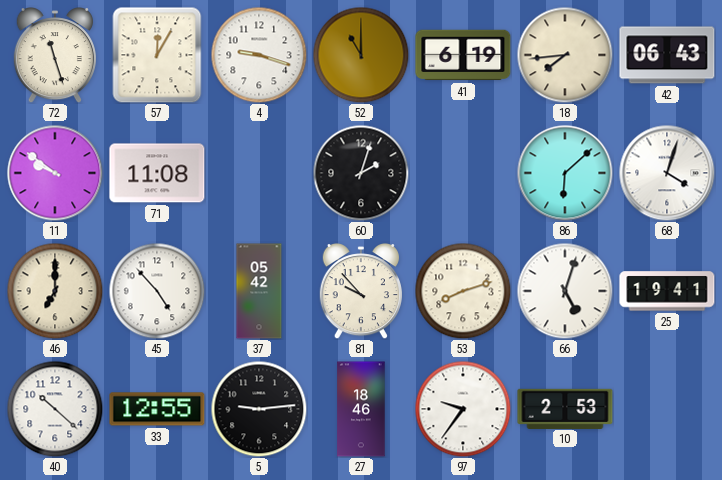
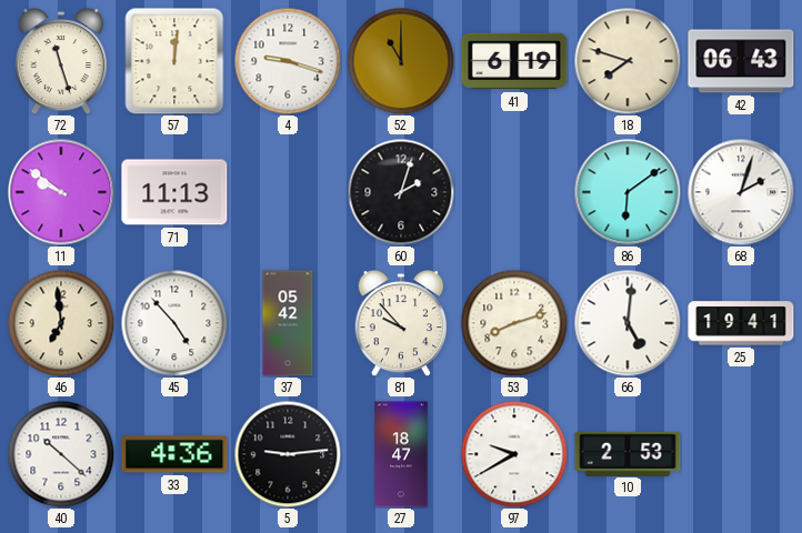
57: 12:05 -> 12:01 (174, 61)
18: 7:44 -> 7:48 (628, 61)
71: 11:08 -> 11:13 (174, 192)
86: 6:08 -> 6:09 (628, 192)
68: 4:03 -> 2:03 (741, 192)
46: 7:00 -> 6:59 (61, 323)
66: 5:03 -> 5:01 (628, 323)
33: 12:55 -> 4:36 (174, 454)
27: 18:46 -> 18:47 (401, 454)
97: 9:36 -> 9:40 (514, 454)
